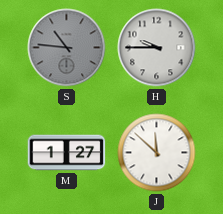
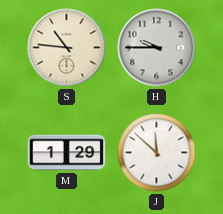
S dial: grey -> cream (67, 48)
M: 1:27 -> 1:29 (67, 153)
